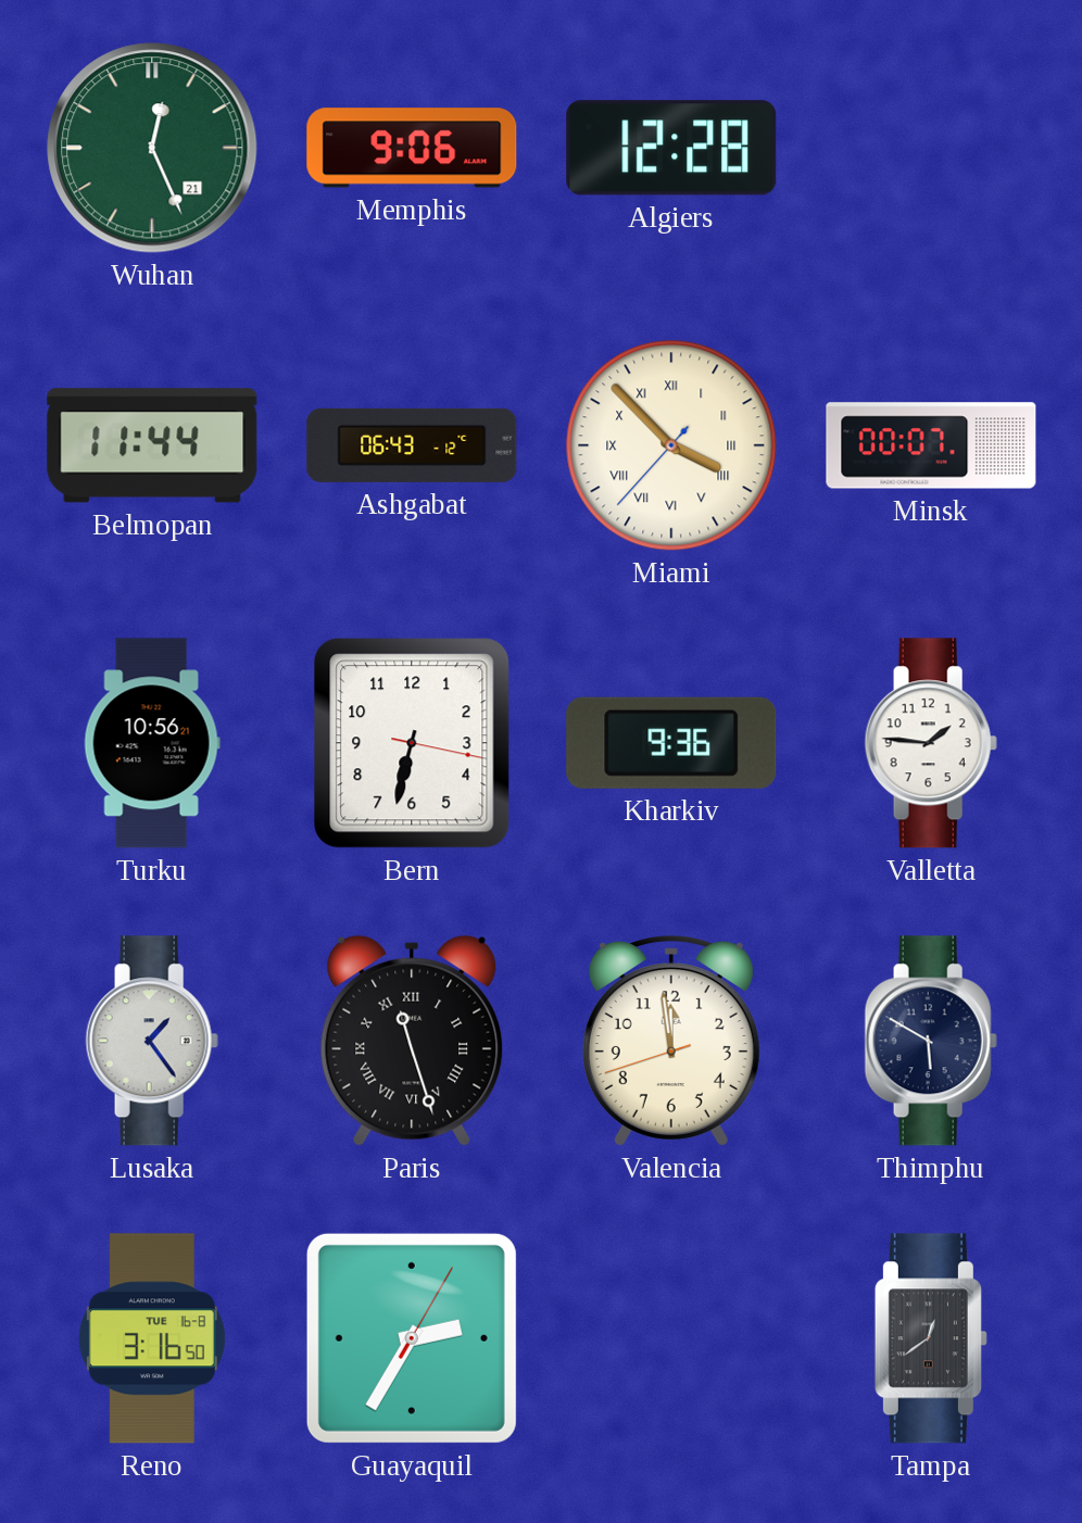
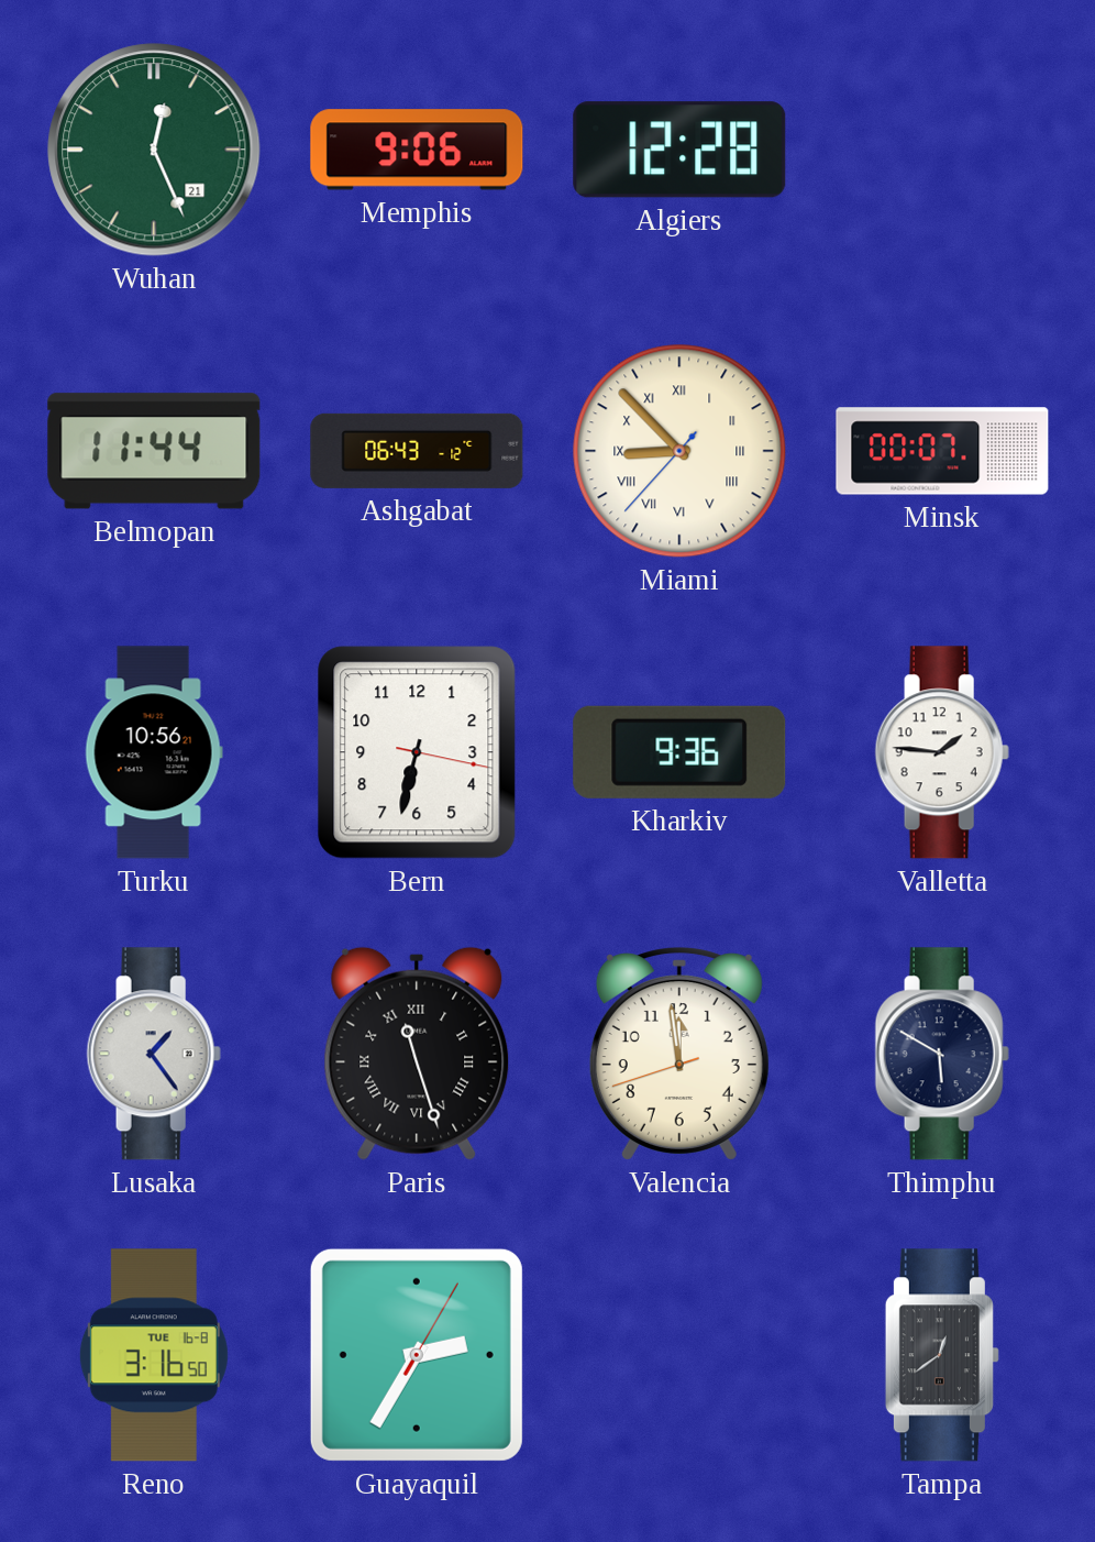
Miami: 3:52 -> 8:52 (679, 451)
